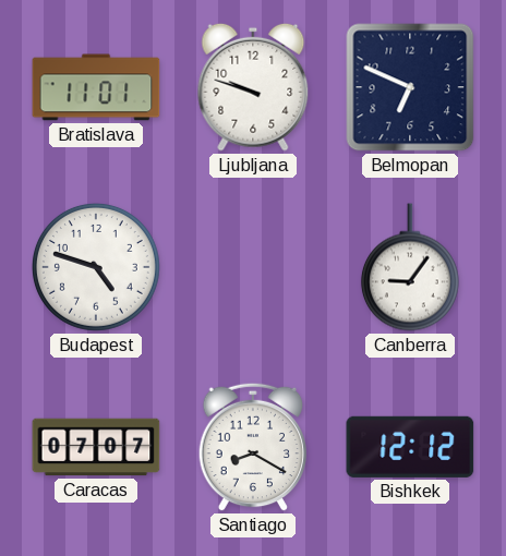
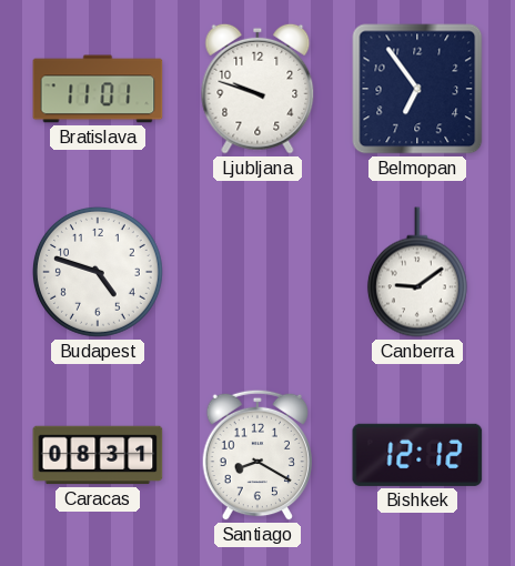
Belmopan: 6:49 -> 6:54 (417, 89)
Canberra: 9:06 -> 9:09 (417, 272)
Caracas: 07:07 -> 08:31 (98, 455)
